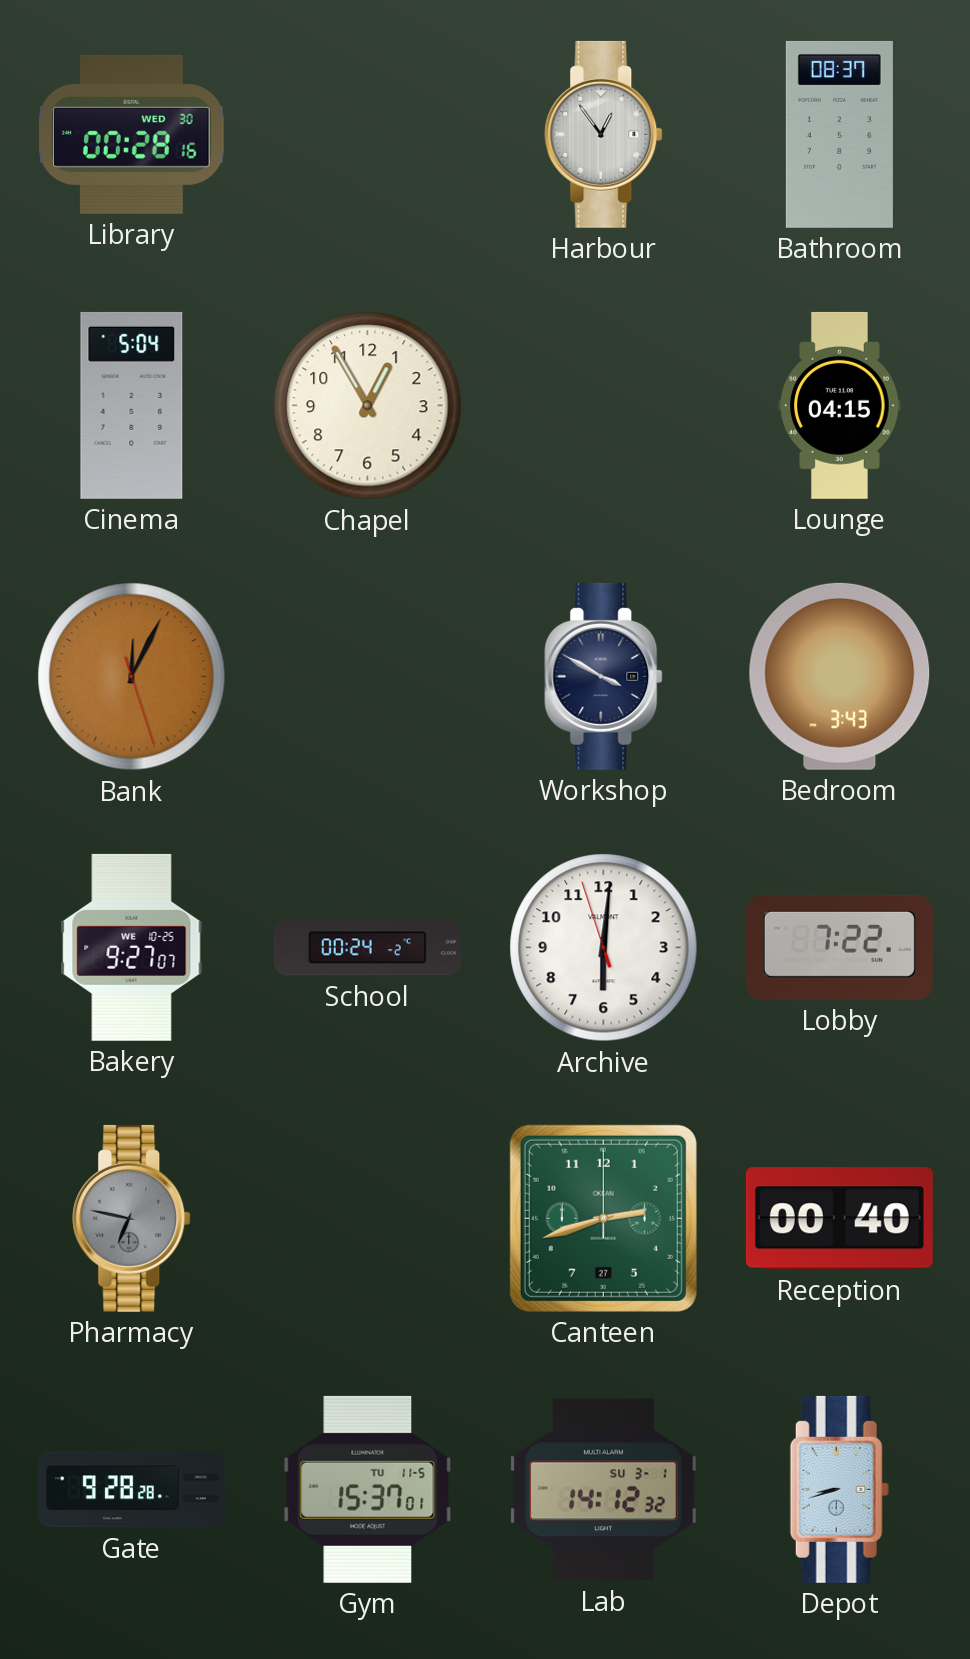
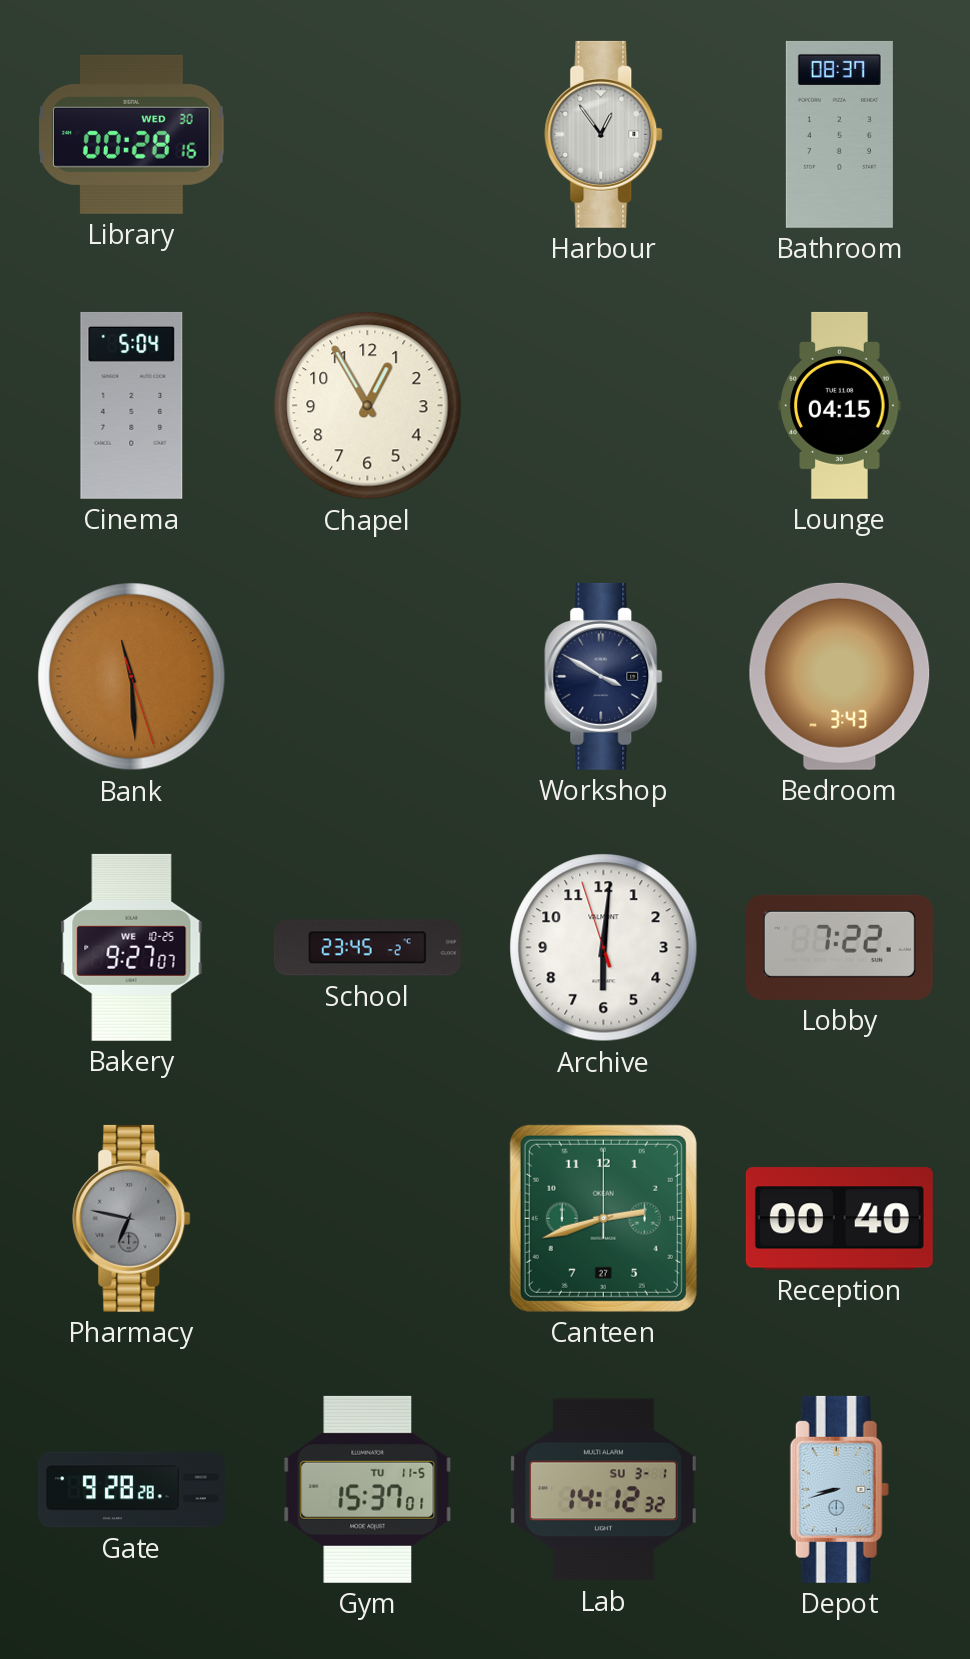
Bank: 12:04 -> 11:29 (132, 677)
School: 00:24 -> 23:45 (367, 948)
